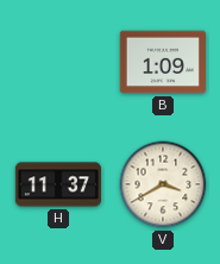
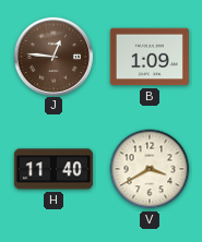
J: none -> 12:46 (52, 56)
H: 11:37 -> 11:40 (54, 169)
